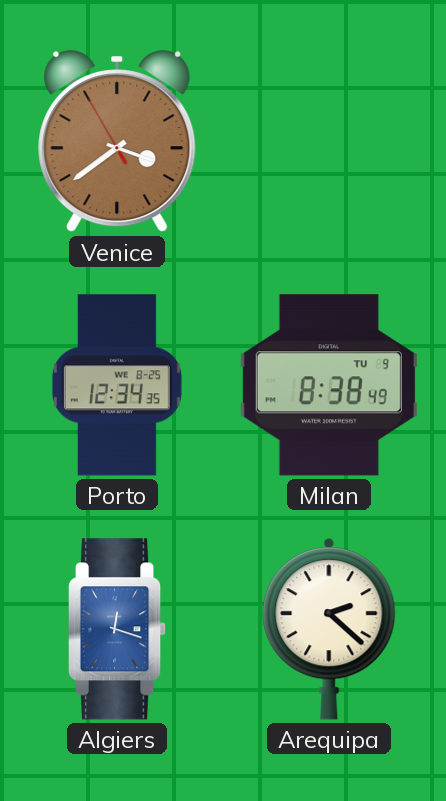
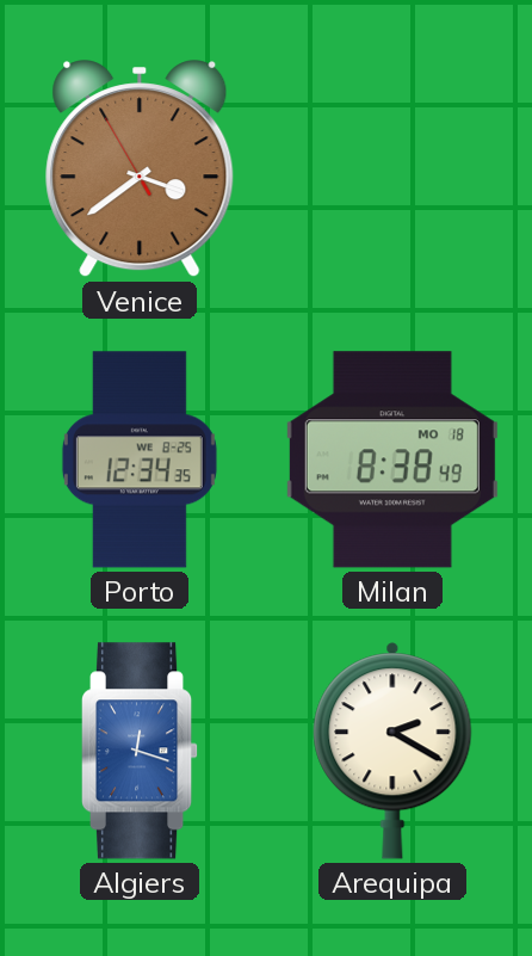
Milan date: TU 9 -> MO 18 (392, 460)
Arequipa: 2:22 -> 2:20 (392, 751)
